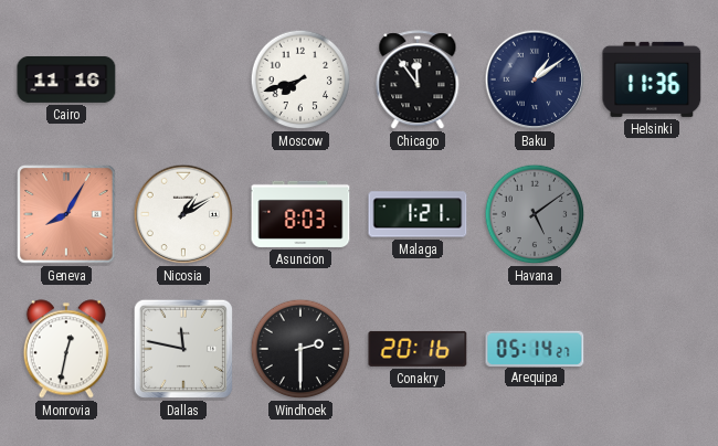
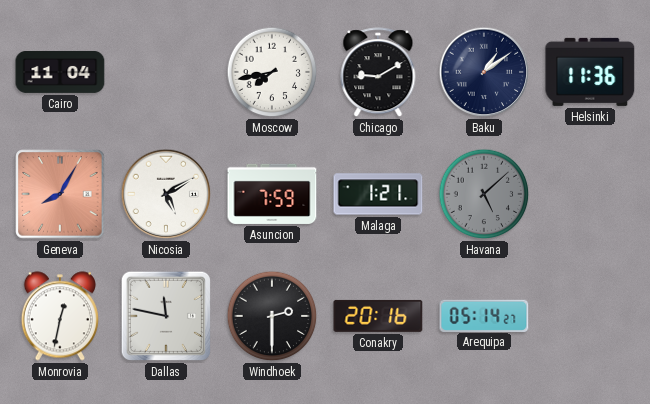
Cairo: 11:16 -> 11:04 (60, 72)
Moscow: 7:42 -> 7:43 (272, 72)
Chicago: 11:54 -> 9:10 (378, 73)
Nicosia: 1:10 -> 5:10 (166, 194)
Asuncion: 8:03 -> 7:59 (272, 194)
Havana: 5:09 -> 5:08 (484, 194)
